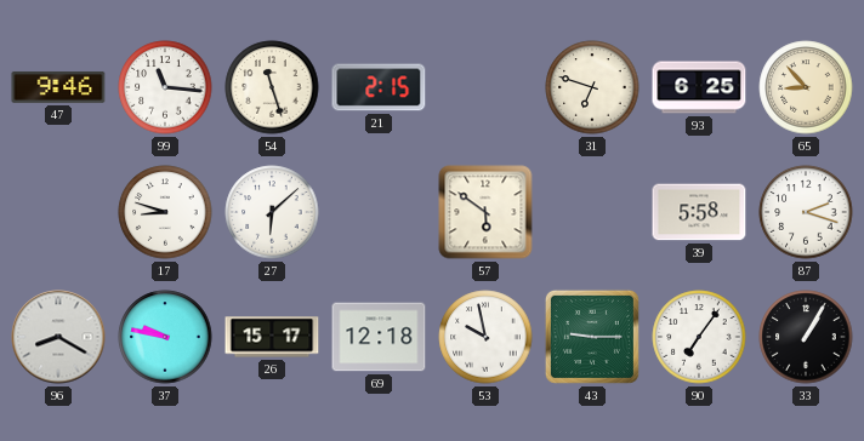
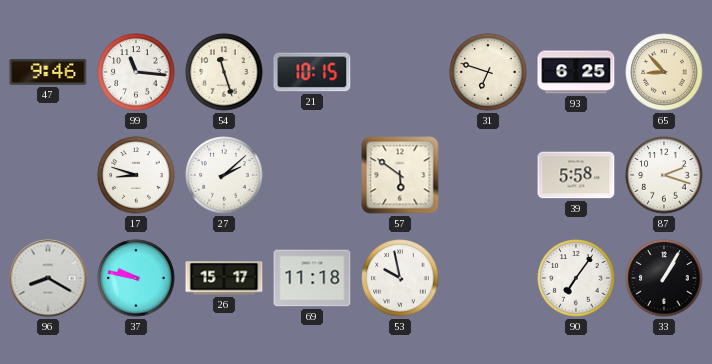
21: 2:15 -> 10:15 (312, 72)
27: 6:08 -> 2:08 (224, 175)
69: 12:18 -> 11:18 (312, 278)
43: 9:15 -> none (592, 337)
